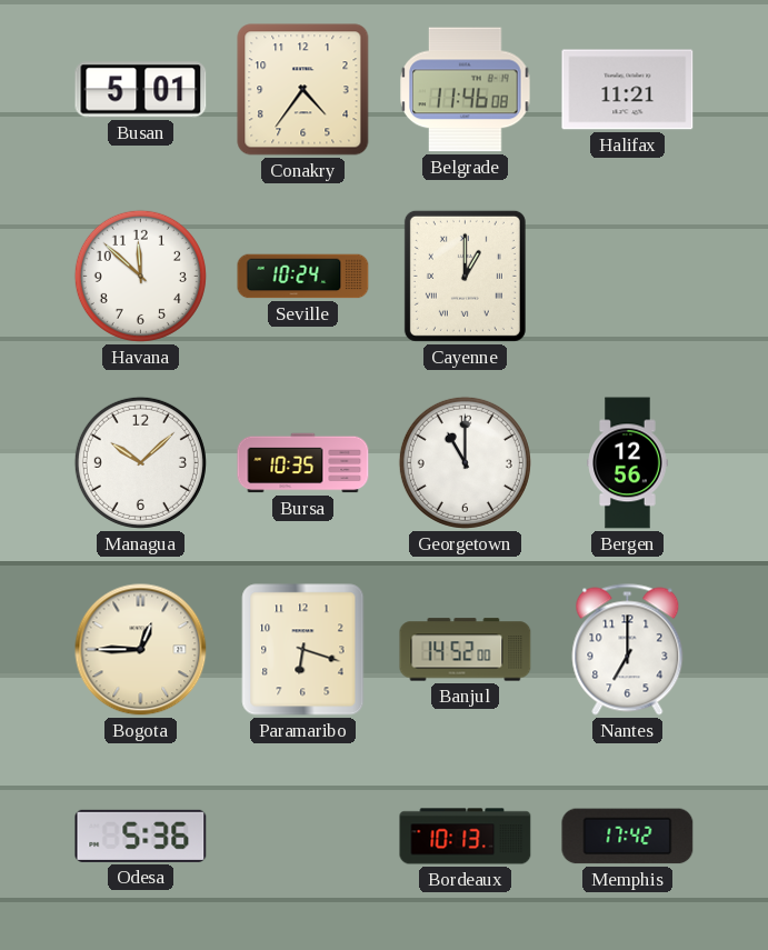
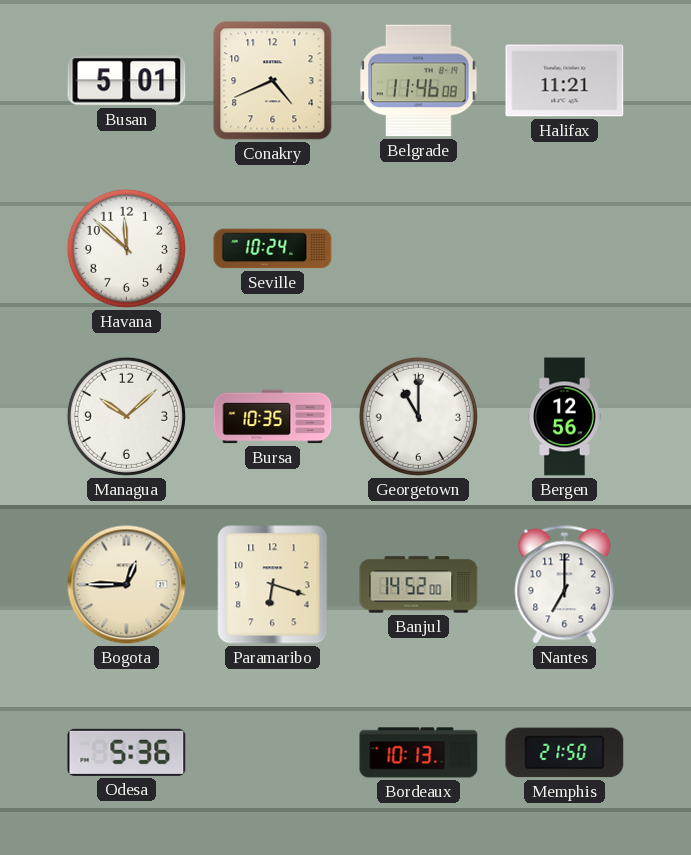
Conakry: 4:36 -> 4:41 (273, 81)
Cayenne: 1:00 -> none (465, 276)
Memphis: 17:42 -> 21:50 (565, 753)
